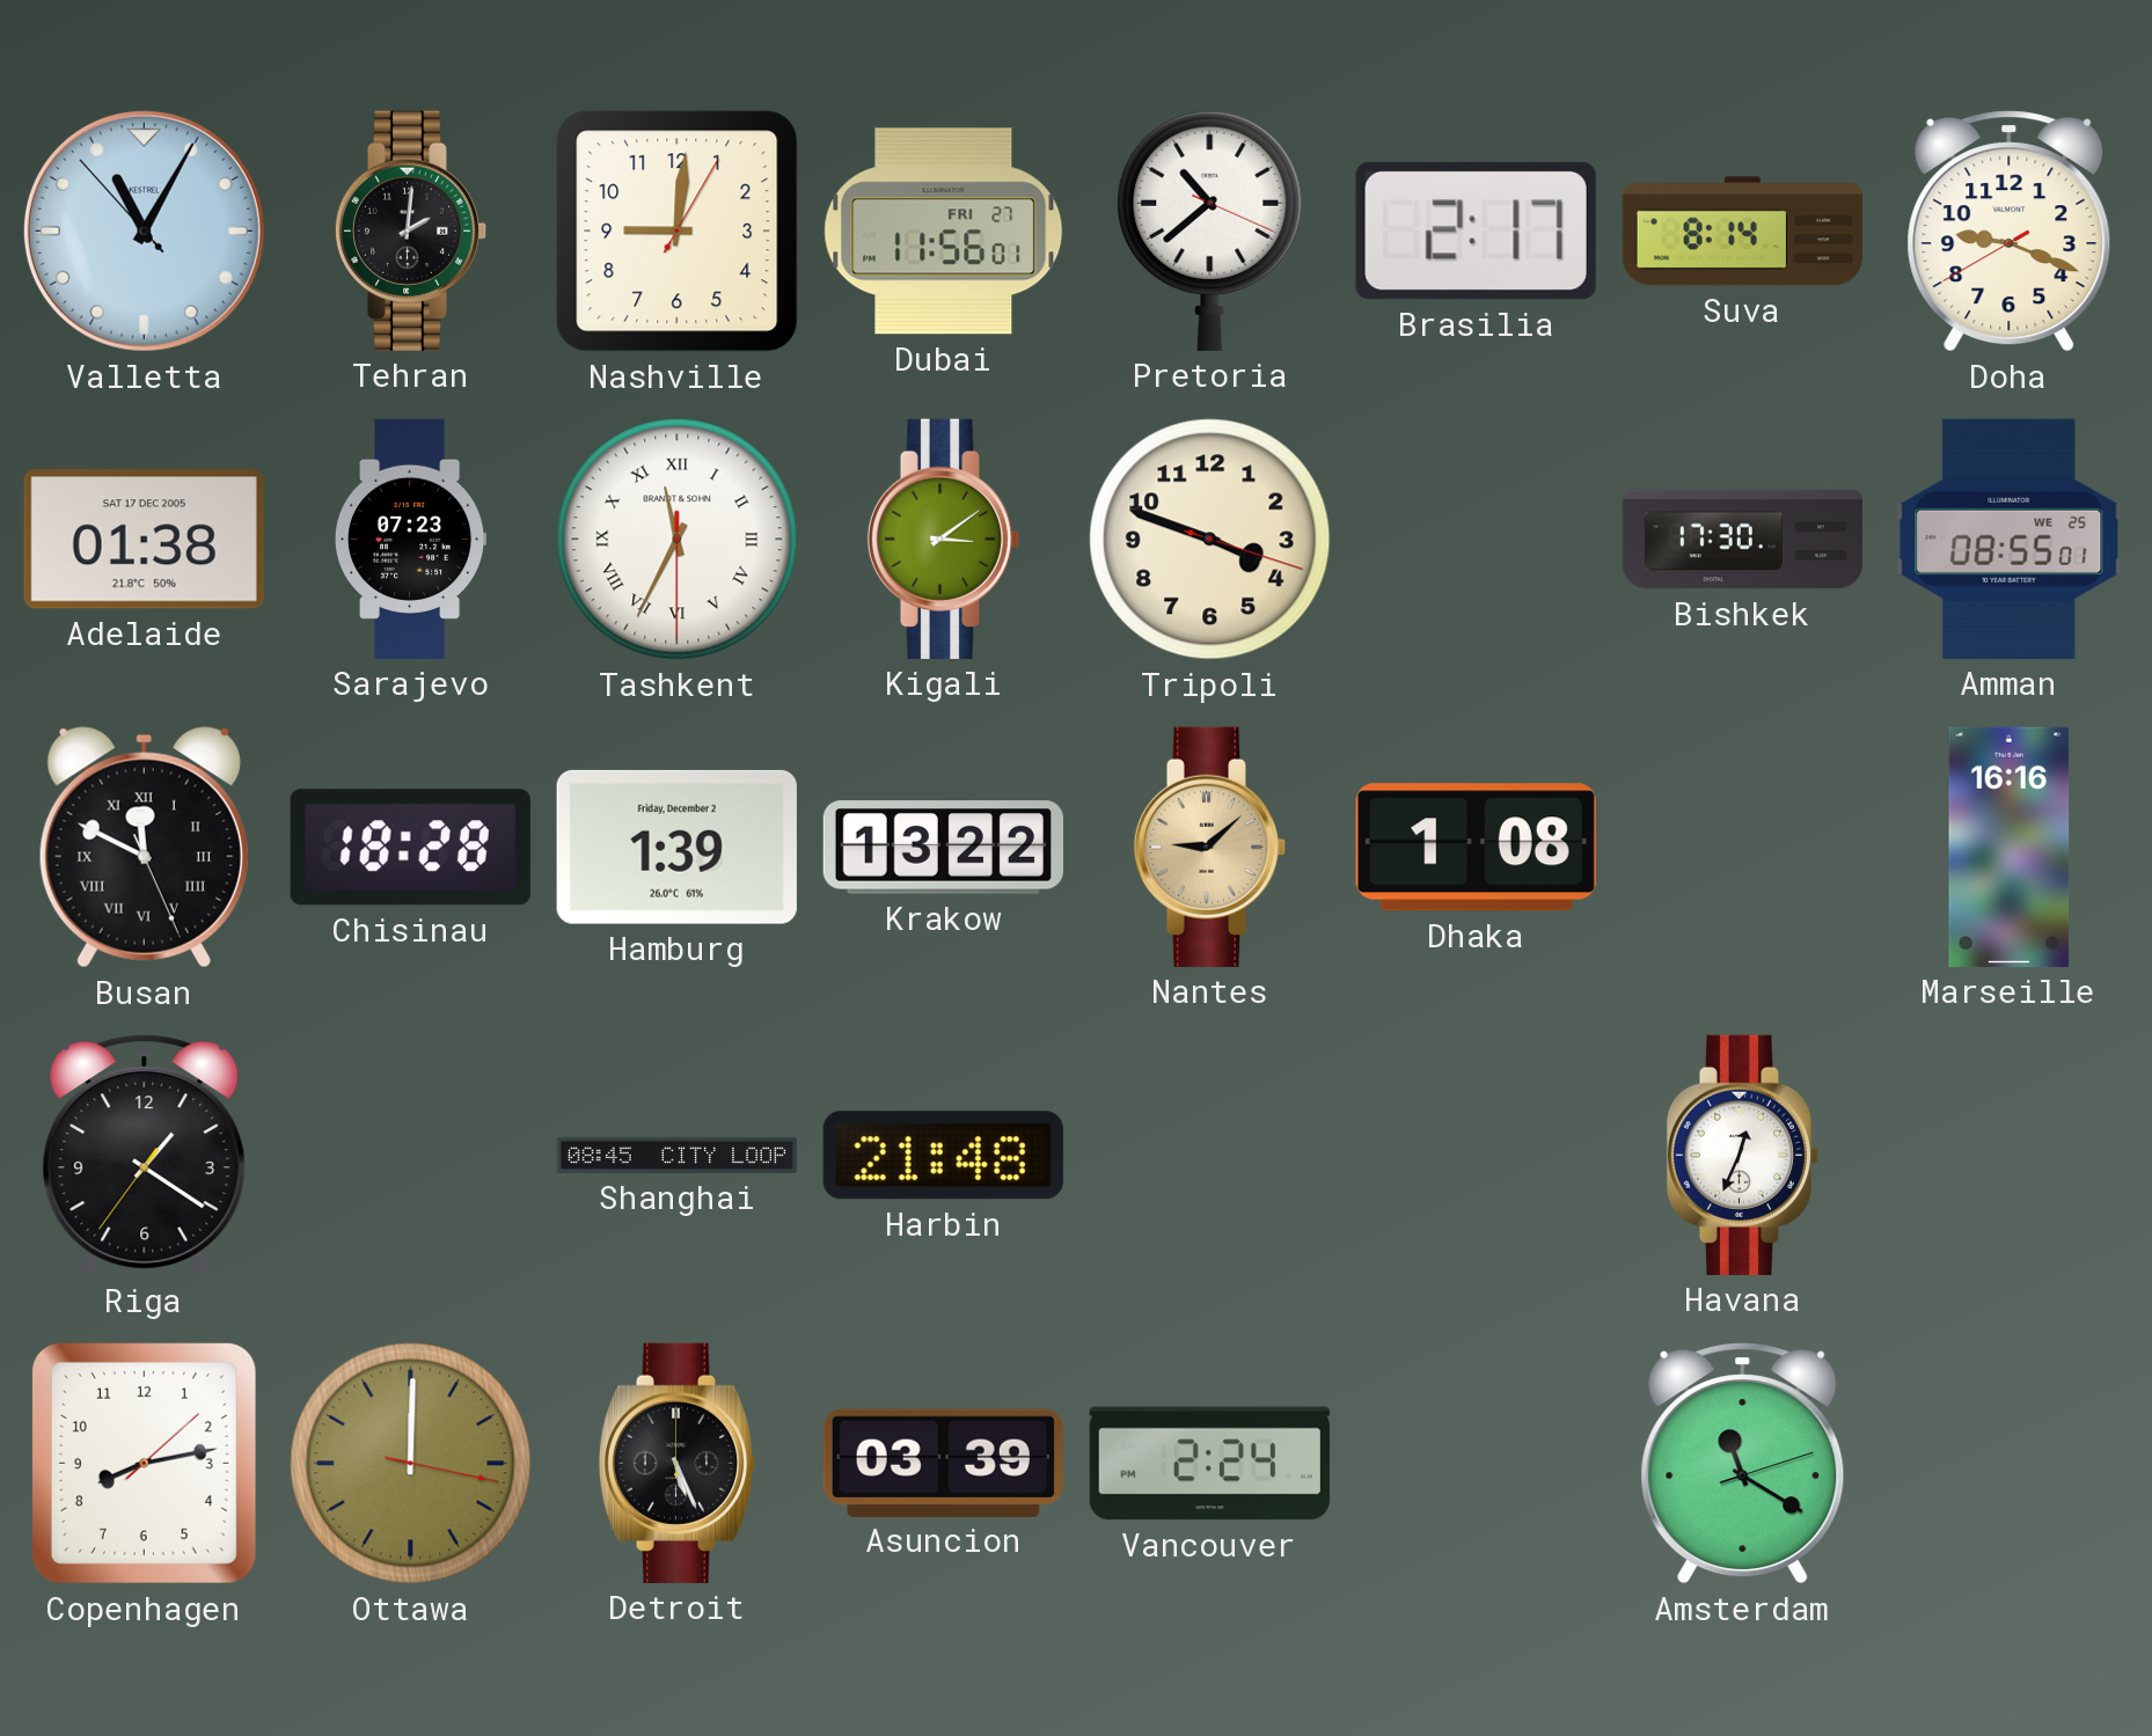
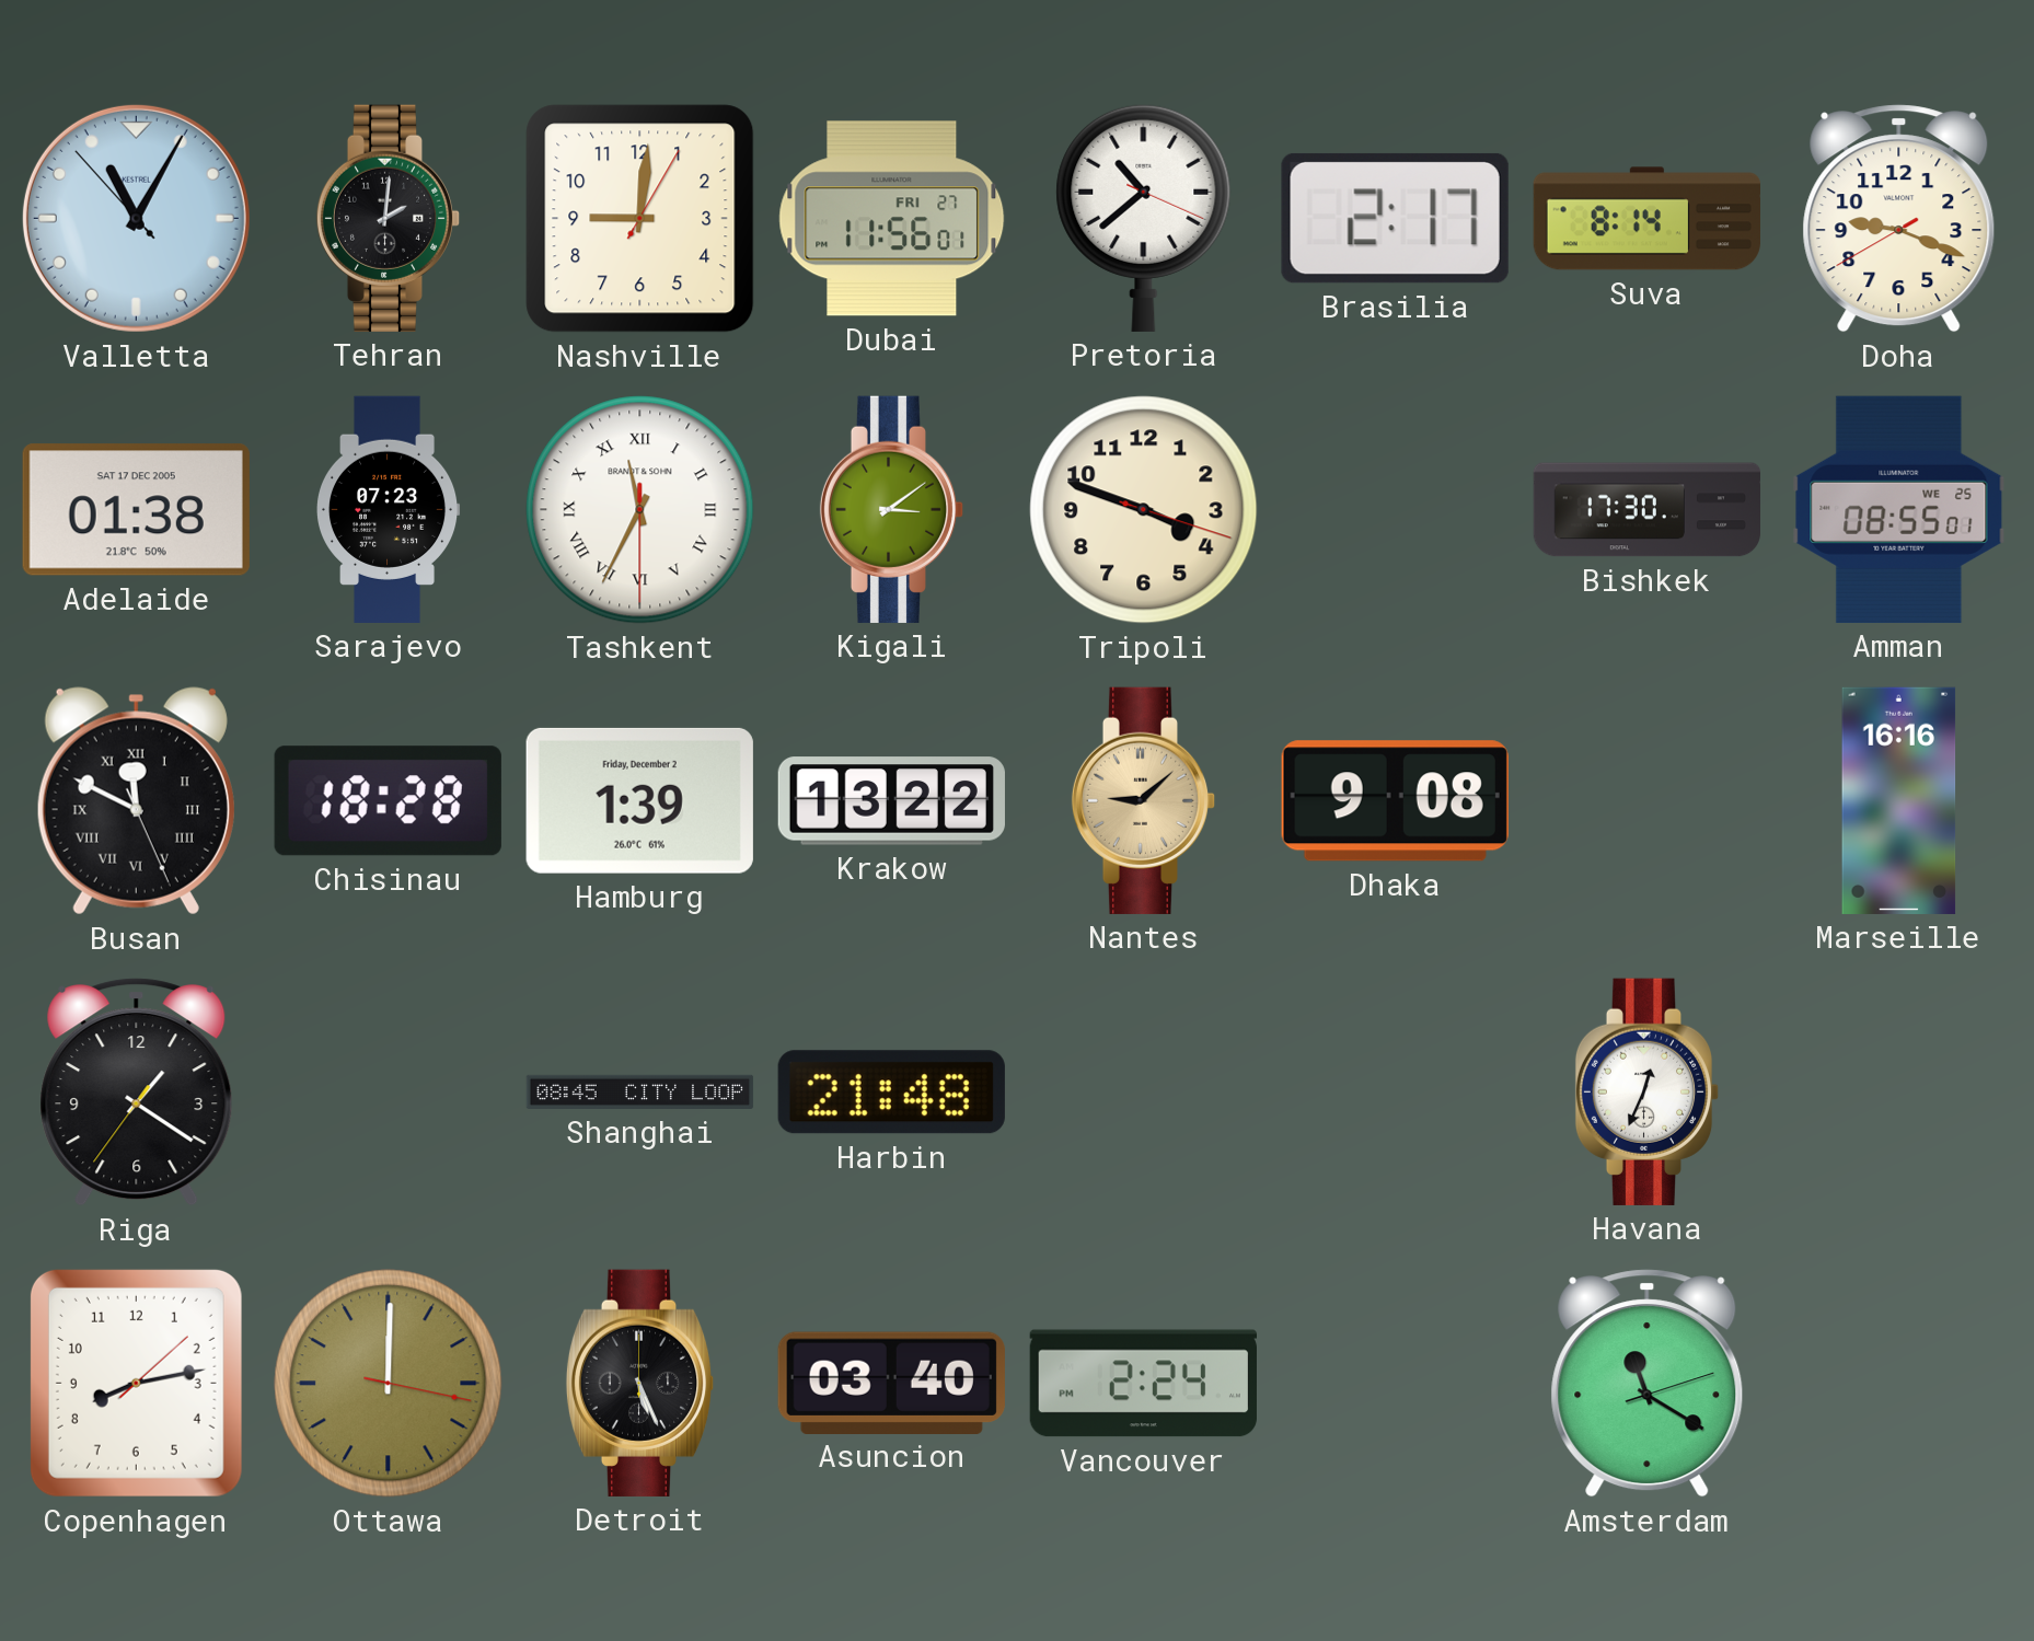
Dhaka: 1:08 -> 9:08 (1395, 801)
Asuncion: 03:39 -> 03:40 (891, 1383)
